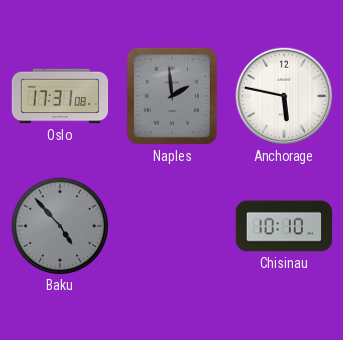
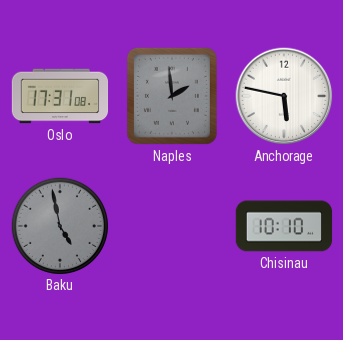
Baku: 4:53 -> 4:58 (59, 225)
